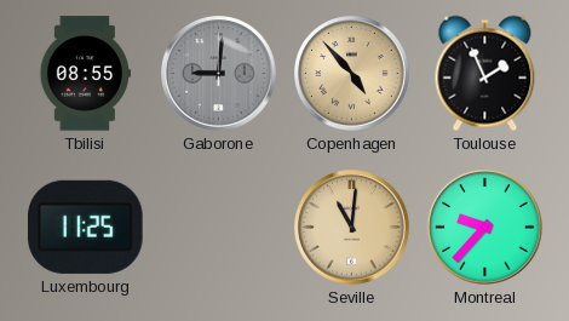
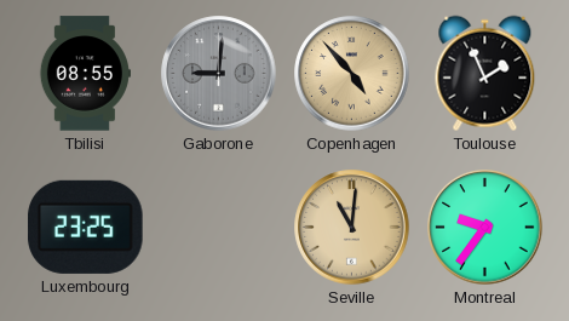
Luxembourg: 11:25 -> 23:25 (86, 227)
Montreal: 9:37 -> 9:36 (485, 228)
